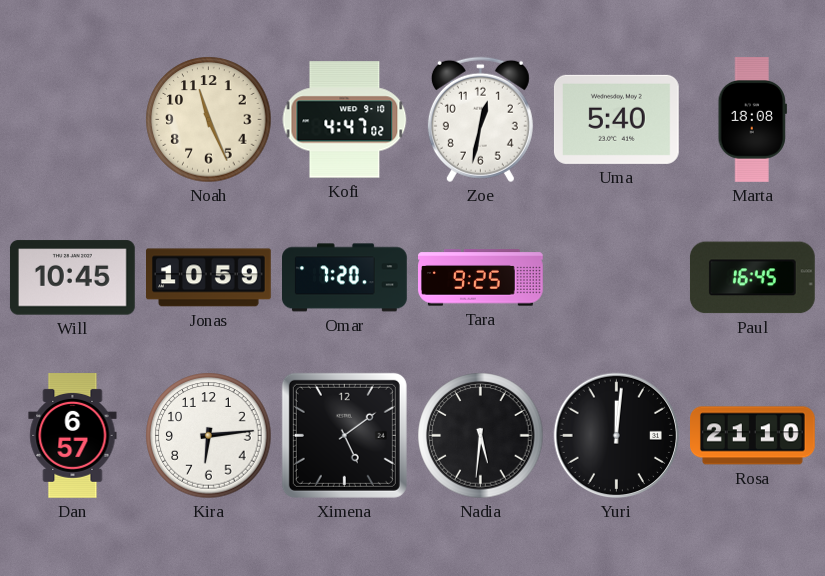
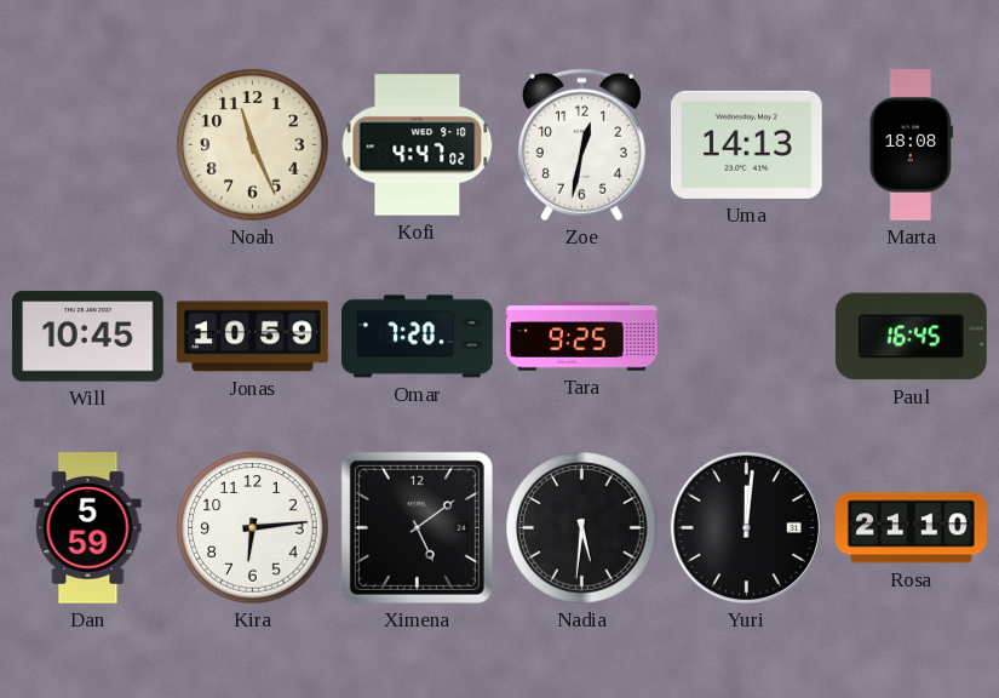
Uma: 5:40 -> 14:13 (746, 144)
Dan: 6:57 -> 5:59 (88, 528)
